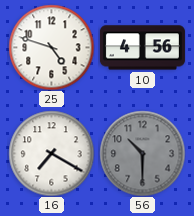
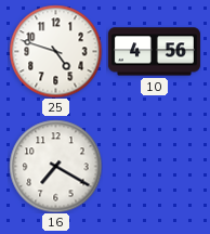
56: 10:30 -> none (142, 153)
